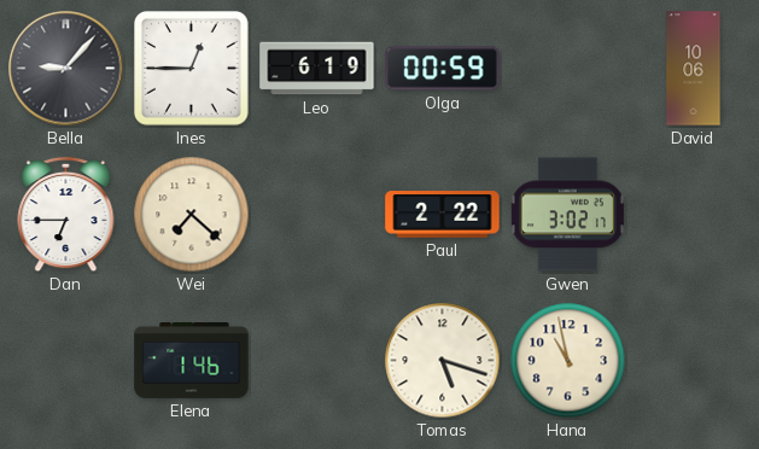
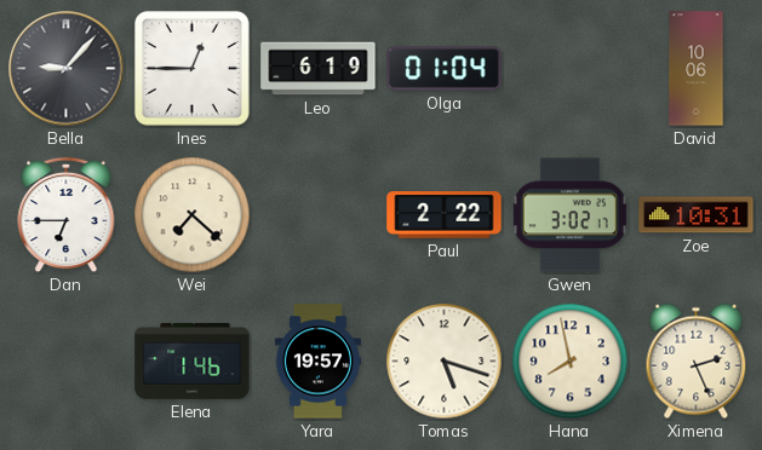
Olga: 00:59 -> 01:04 (445, 69)
Zoe: none -> 10:31 (697, 215)
Yara: none -> 19:57 (317, 362)
Hana: 10:58 -> 7:58 (571, 362)
Ximena: none -> 2:26 (697, 362)
